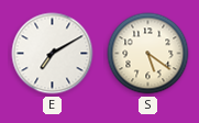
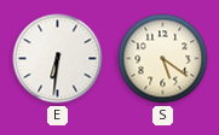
E: 7:10 -> 6:31 (58, 59)
